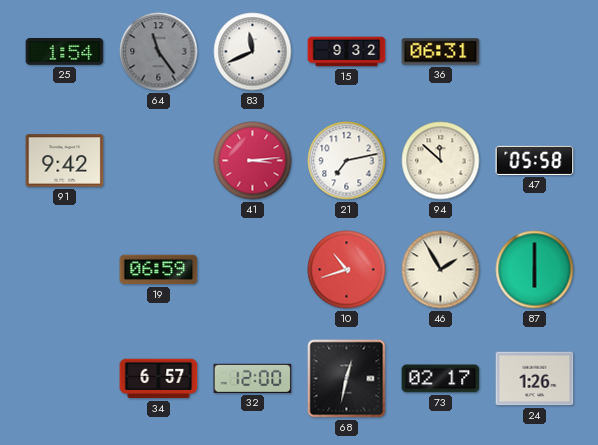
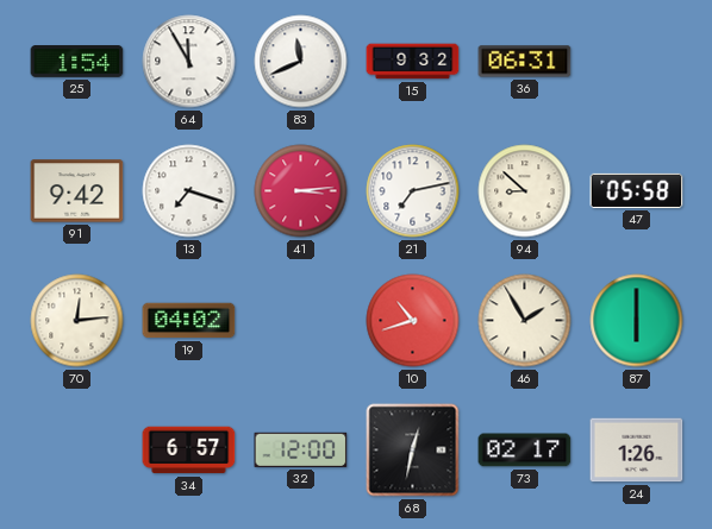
64: 11:24 -> 11:55 (189, 62)
64 dial: grey -> white (189, 62)
13: none -> 7:18 (189, 191)
94: 11:52 -> 8:52 (525, 191)
70: none -> 12:14 (77, 321)
19: 06:59 -> 04:02 (189, 321)
